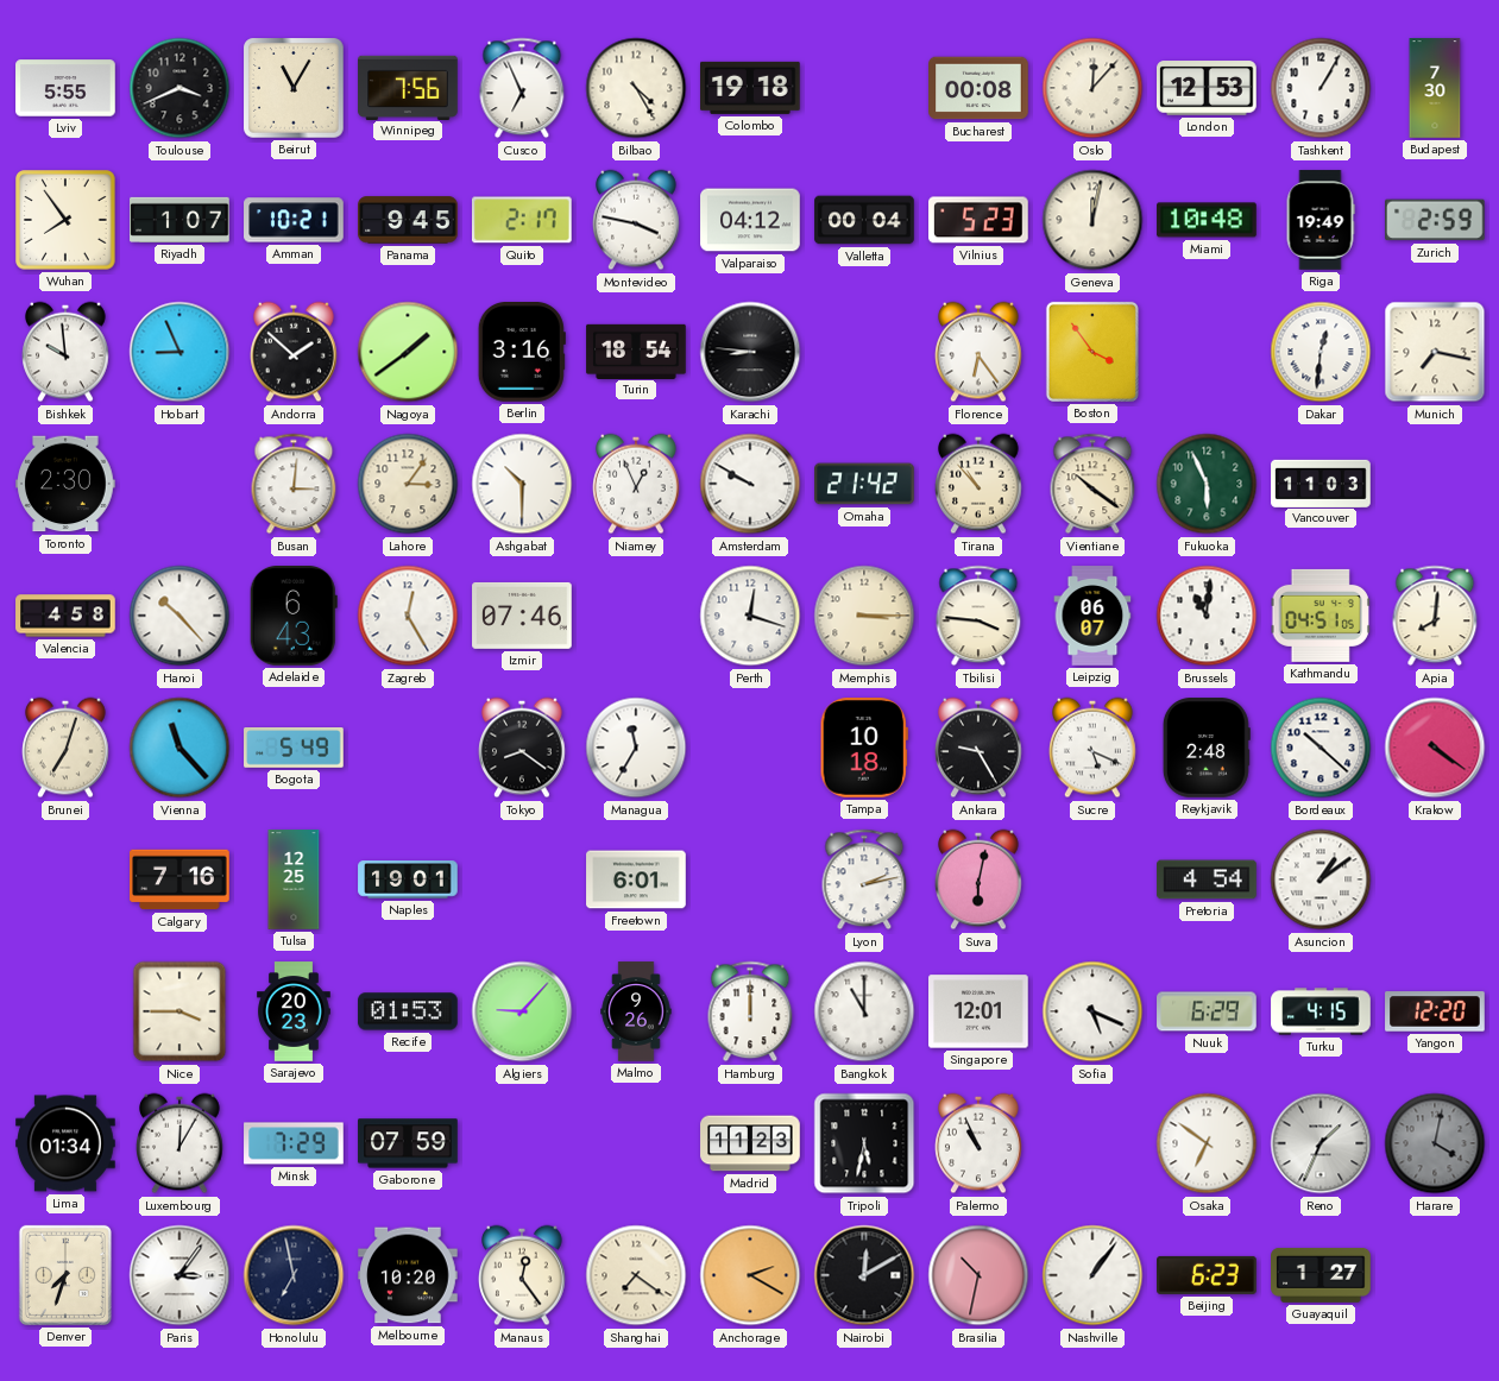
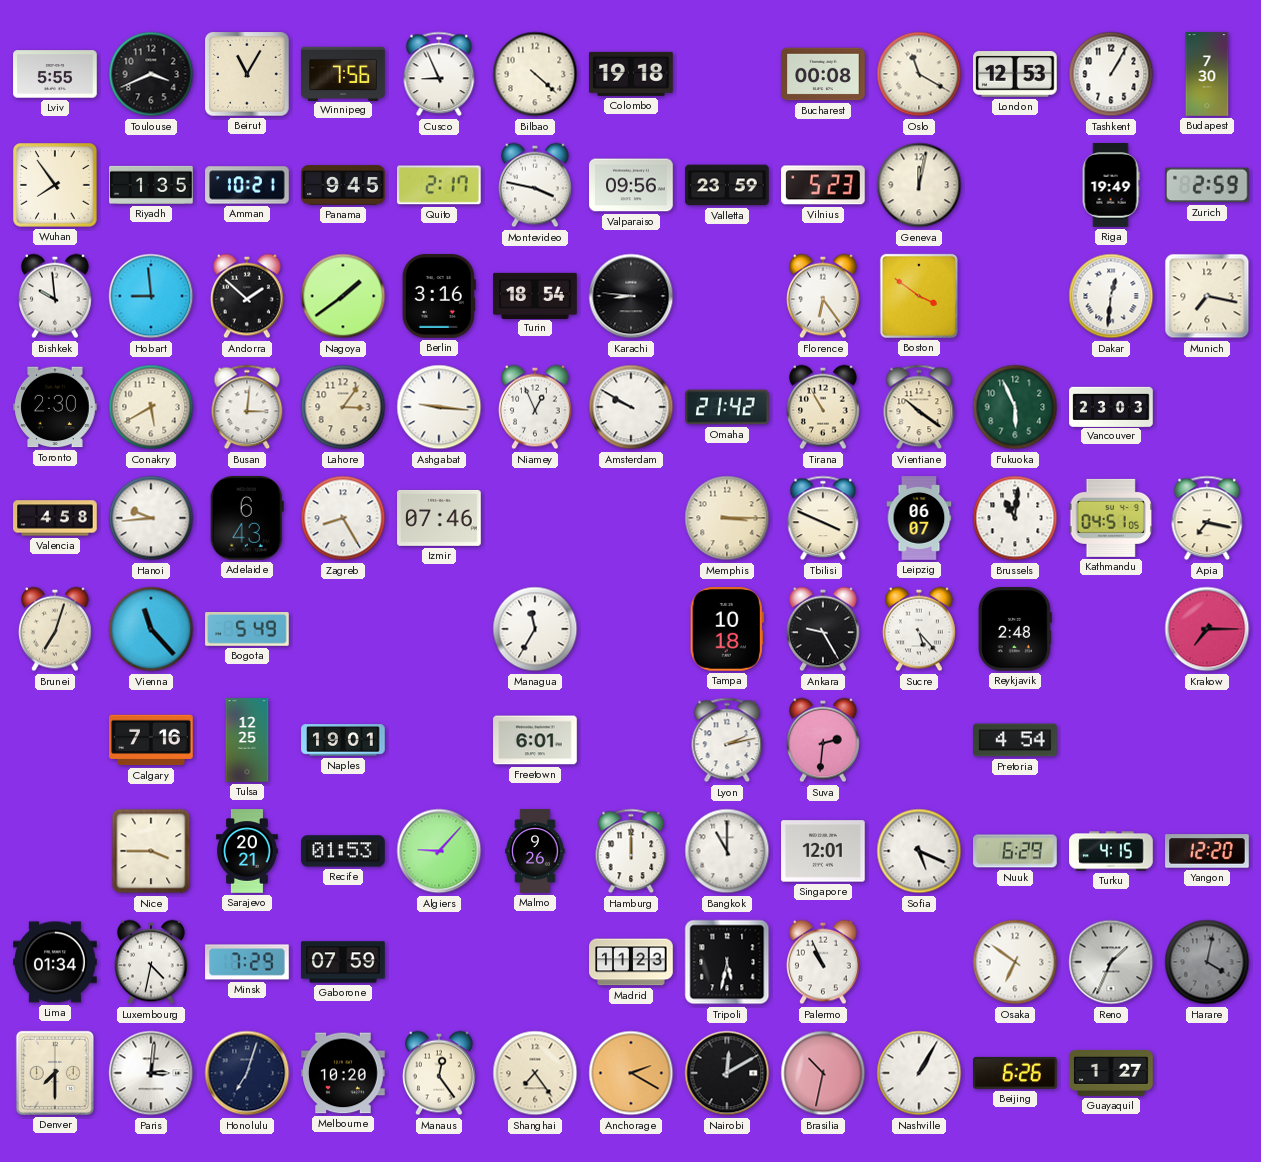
Cusco: 6:56 -> 8:56 (439, 74)
Bilbao: 4:25 -> 4:22 (535, 74)
Oslo: 12:07 -> 11:20 (919, 74)
Riyadh: 1:07 -> 1:35 (151, 185)
Valparaiso: 04:12 -> 09:56 (631, 185)
Valletta: 00:04 -> 23:59 (727, 185)
Miami: 10:48 -> none (1207, 220)
Hobart: 8:56 -> 8:59 (151, 296)
Boston: 3:54 -> 3:51 (919, 296)
Conakry: none -> 5:40 (151, 407)
Ashgabat: 10:30 -> 9:16 (439, 407)
Tirana: 10:53 -> 10:55 (824, 407)
Vancouver: 11:03 -> 23:03 (1111, 406)
Hanoi: 10:23 -> 9:44 (151, 518)
Zagreb: 12:25 -> 8:25 (343, 518)
Perth: 12:18 -> none (750, 616)
Tbilisi: 3:46 -> 3:49 (823, 518)
Apia: 8:01 -> 7:17 (1207, 518)
Tokyo: 8:21 -> none (523, 748)
Sucre: 5:19 -> 5:23 (920, 629)
Bordeaux: 10:22 -> none (1321, 748)
Krakow: 4:21 -> 7:15 (1207, 629)
Suva: 6:02 -> 2:31 (824, 740)
Asuncion: 1:09 -> none (1321, 879)
Sarajevo: 20:23 -> 20:21 (248, 851)
Luxembourg: 12:05 -> 4:32 (152, 962)
Denver: 7:33 -> 7:30 (55, 1073)
Paris: 3:06 -> 3:01 (151, 1073)
Honolulu: 6:58 -> 7:03 (247, 1073)
Shanghai: 7:21 -> 7:24 (535, 1073)
Nashville: 1:06 -> 1:05 (919, 1073)
Beijing: 6:23 -> 6:26 (1015, 1073)
